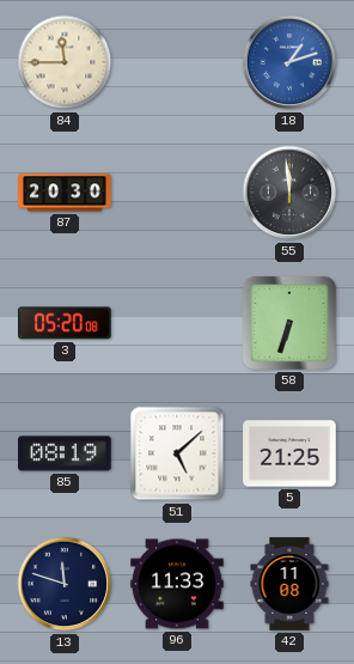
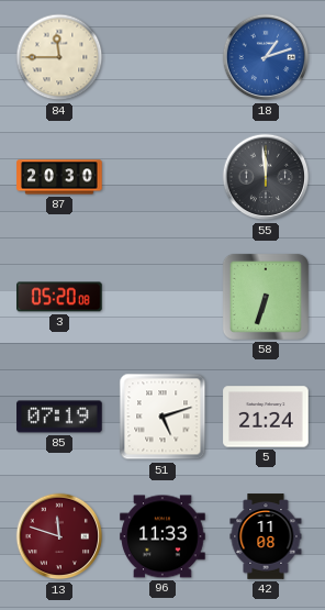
85: 08:19 -> 07:19 (59, 417)
51: 5:08 -> 5:12 (162, 417)
5: 21:25 -> 21:24 (266, 417)
13 dial: navy -> burgundy (59, 536)
